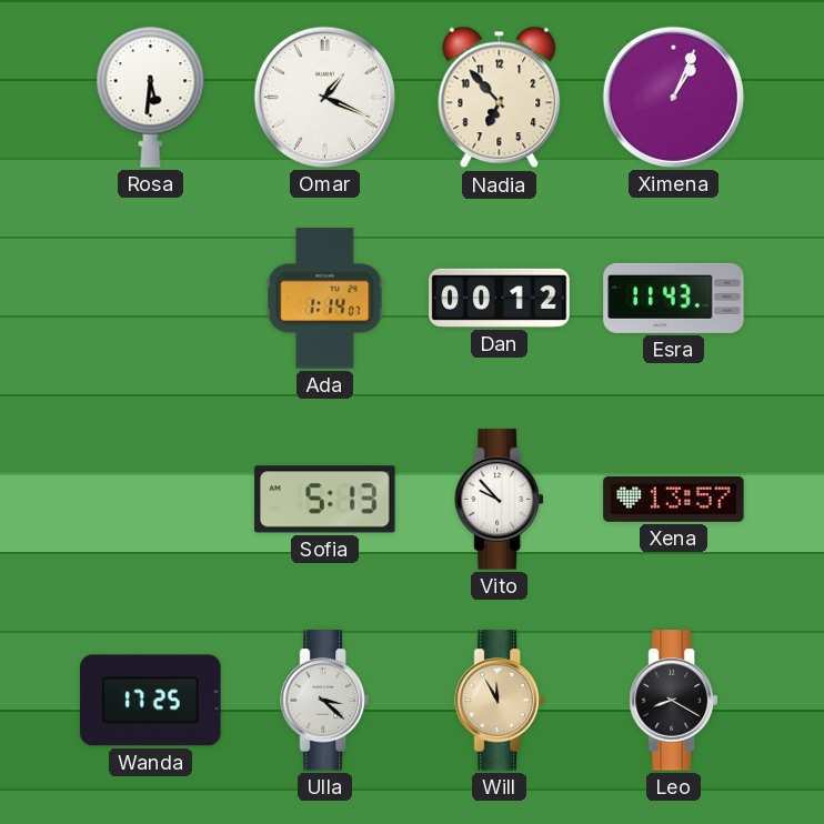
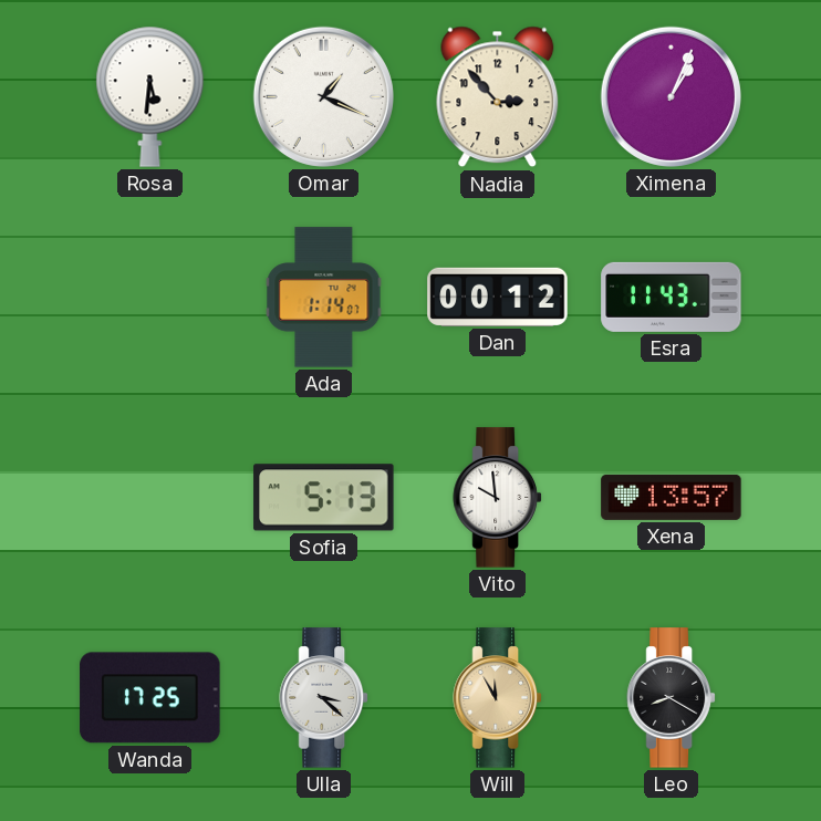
Nadia: 6:53 -> 2:53 (498, 97)
Vito: 9:53 -> 9:59 (498, 498)
